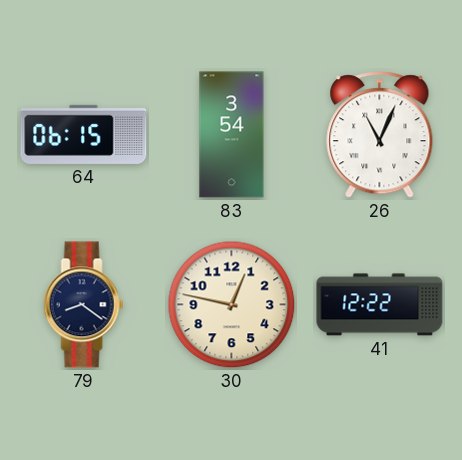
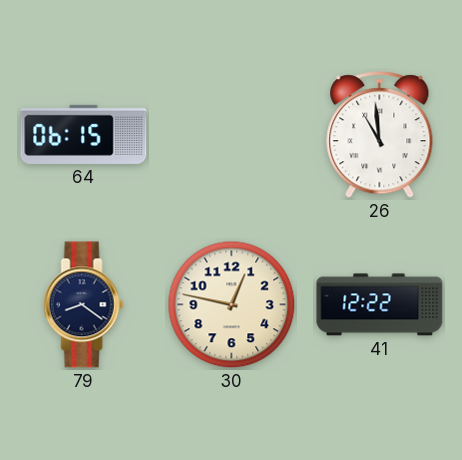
83: 3:54 -> none (232, 135)
26: 11:04 -> 10:59 (380, 135)
